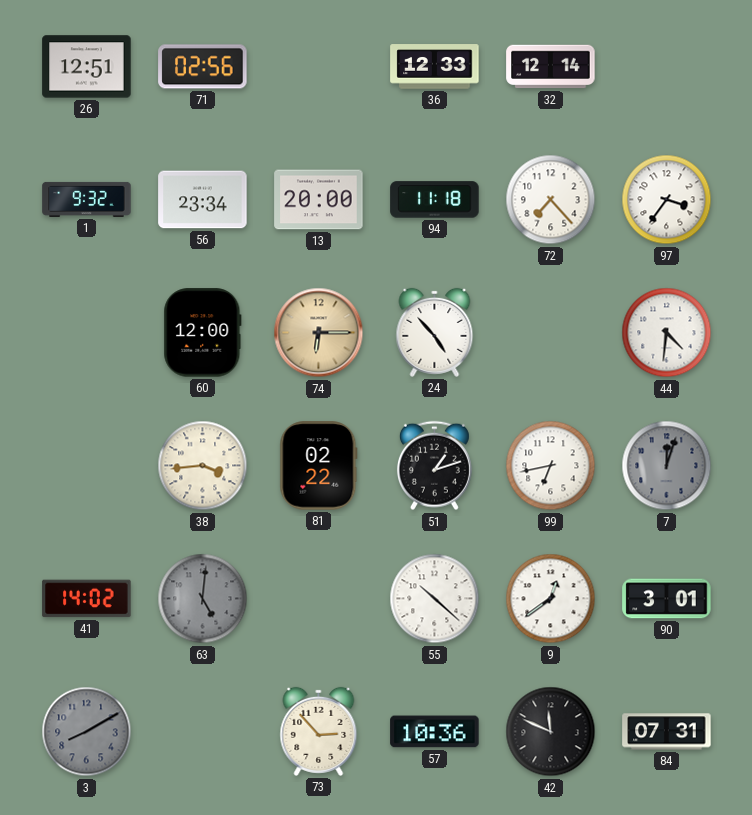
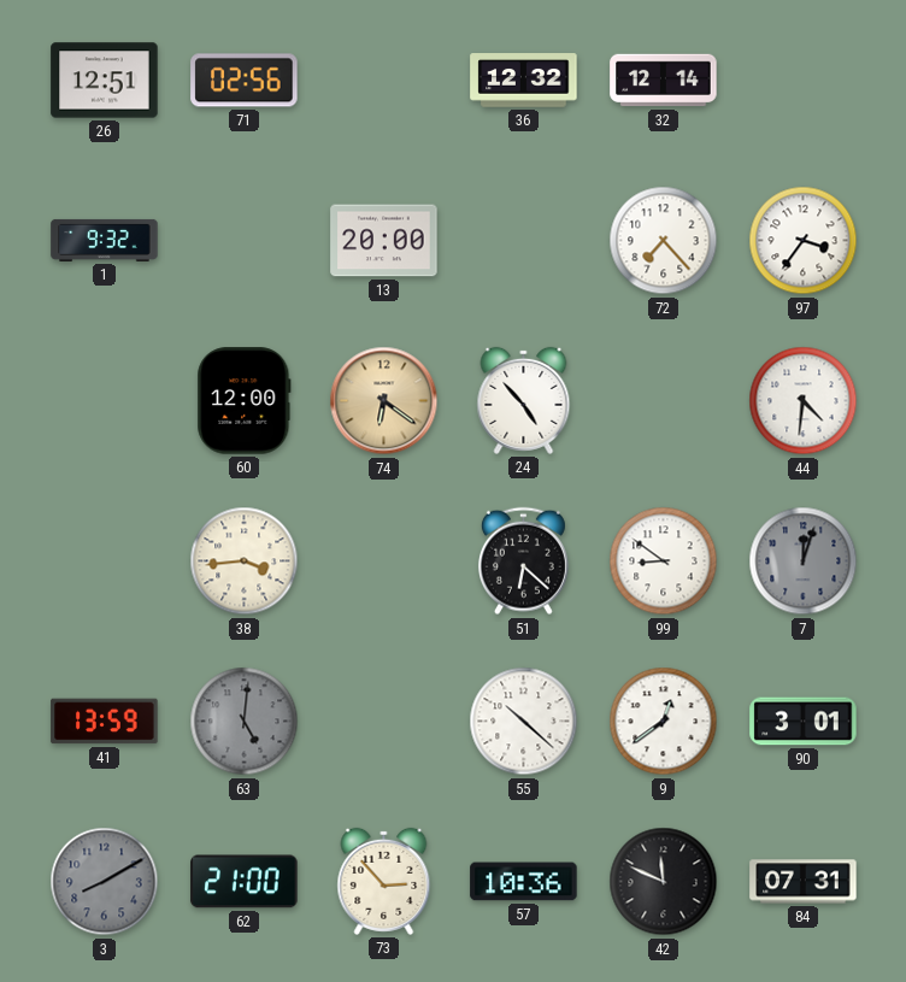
36: 12:33 -> 12:32 (524, 81)
56: 23:34 -> none (203, 200)
94: 11:18 -> none (435, 200)
74: 6:15 -> 6:21 (384, 401)
81: 02:22 -> none (319, 466)
51: 1:12 -> 6:22 (523, 561)
99: 6:43 -> 8:51 (664, 561)
41: 14:02 -> 13:59 (105, 722)
62: none -> 21:00 (245, 882)
